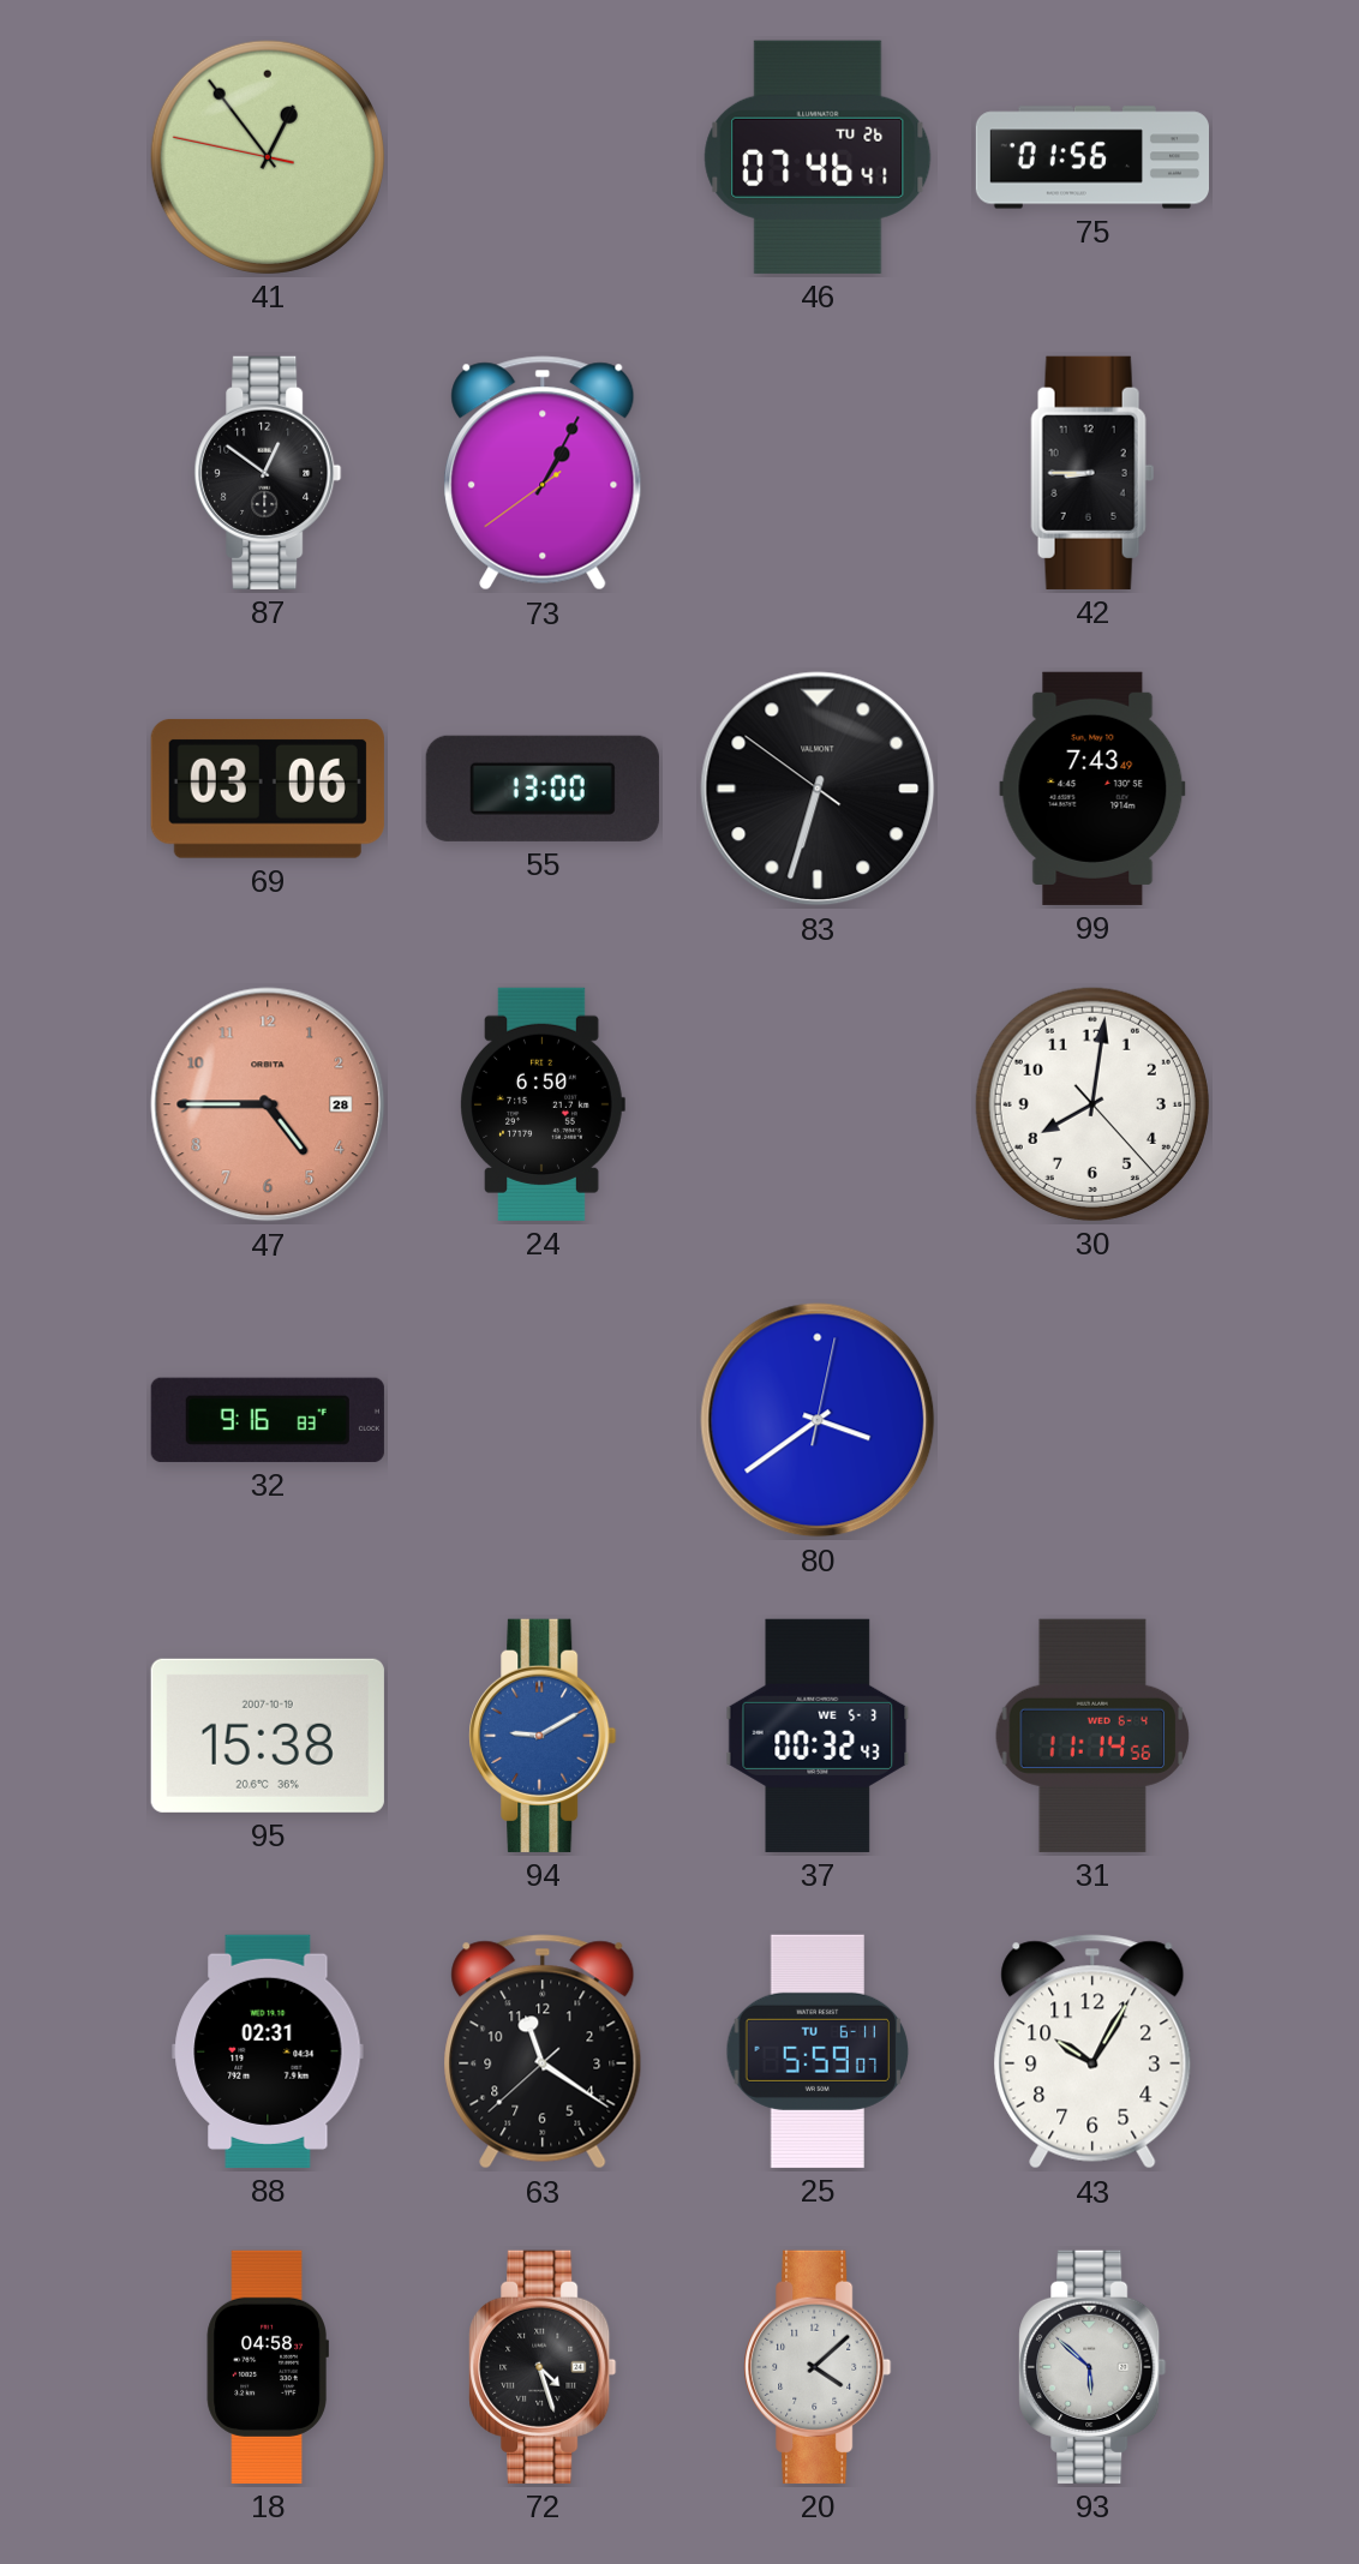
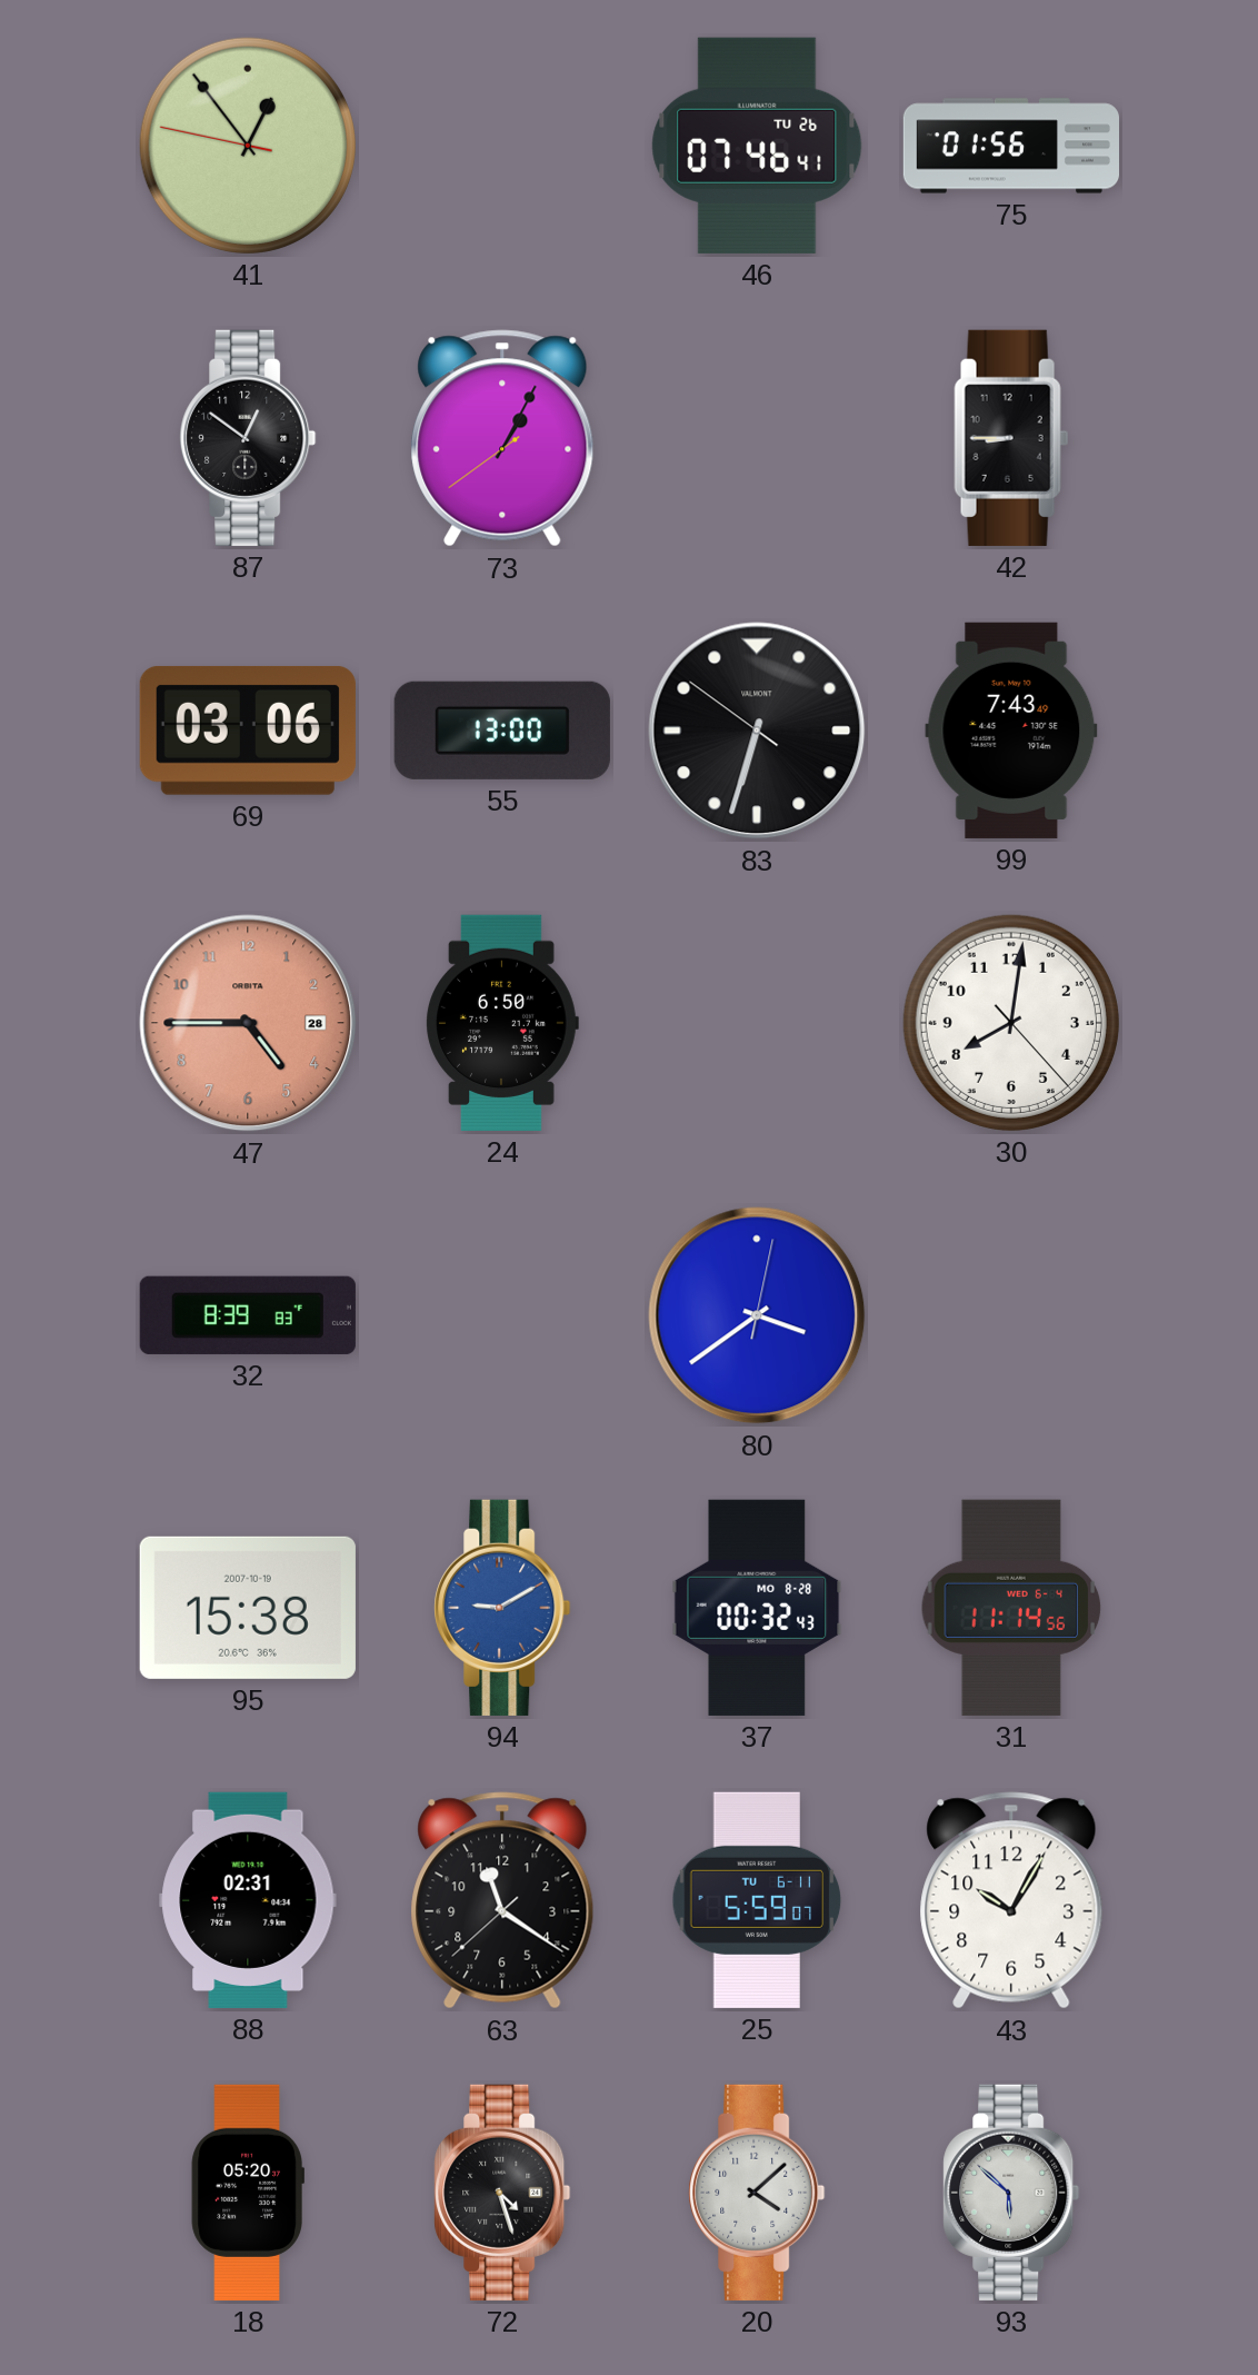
32: 9:16 -> 8:39 (248, 1315)
37 date: WE 5-3 -> MO 8-28 (757, 1608)
18: 04:58 -> 05:20 (248, 2193)
